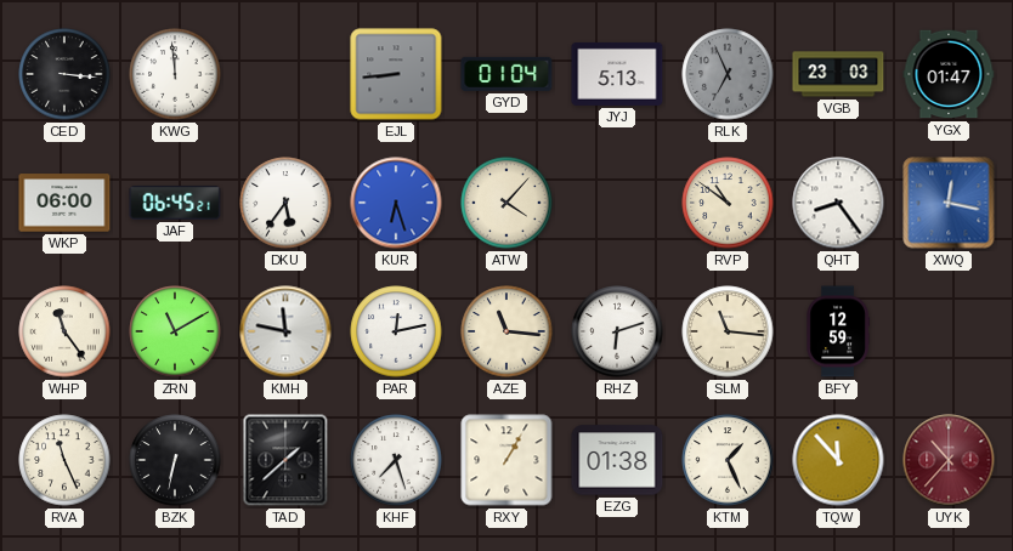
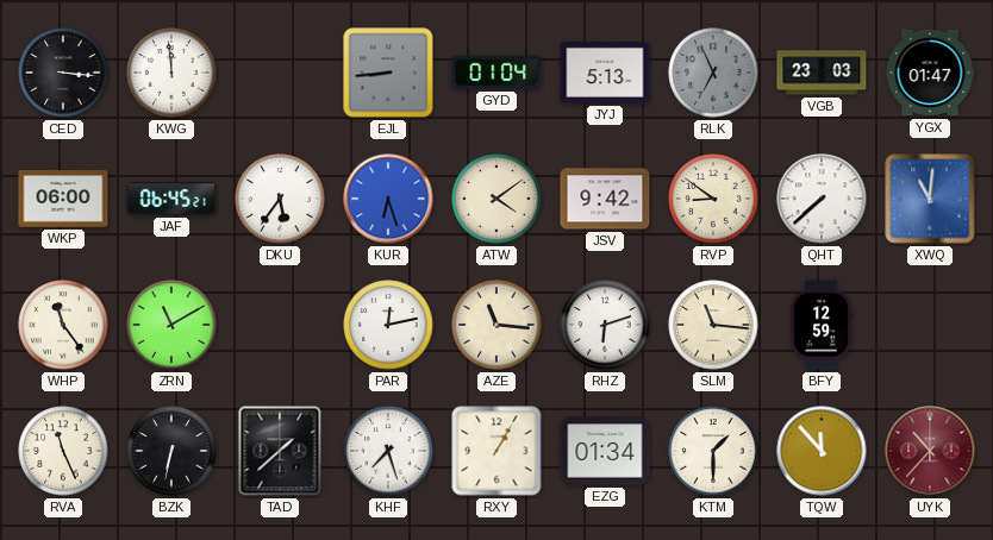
ATW: 4:07 -> 4:09 (496, 199)
JSV: none -> 9:42 (605, 199)
RVP: 10:51 -> 8:51 (713, 199)
QHT: 8:24 -> 7:38 (822, 199)
XWQ: 12:17 -> 11:01 (930, 199)
KMH: 11:47 -> none (285, 331)
EZG: 01:38 -> 01:34 (605, 451)
KTM: 1:26 -> 1:30 (713, 451)
